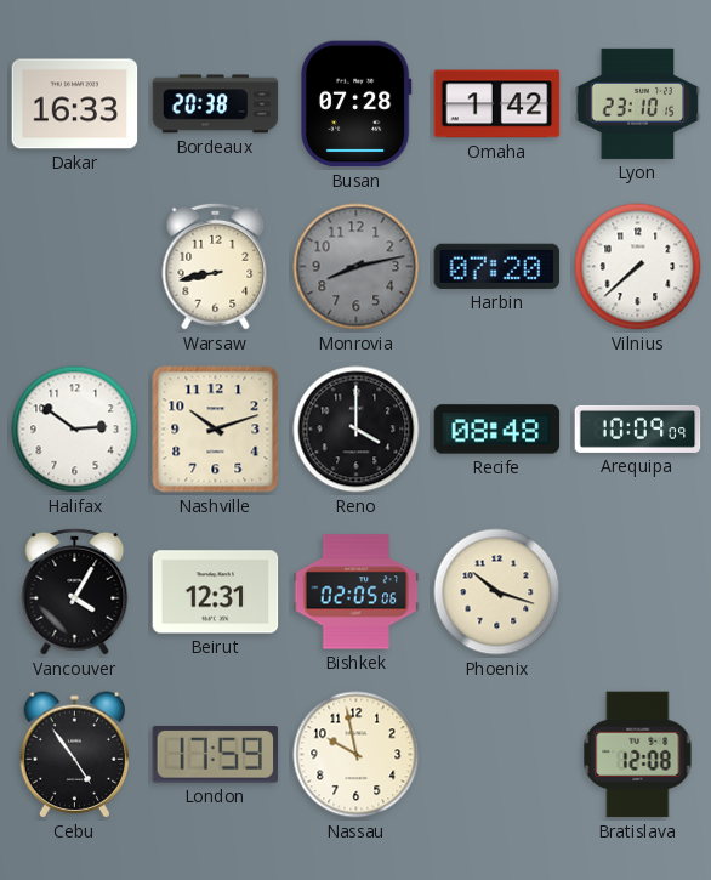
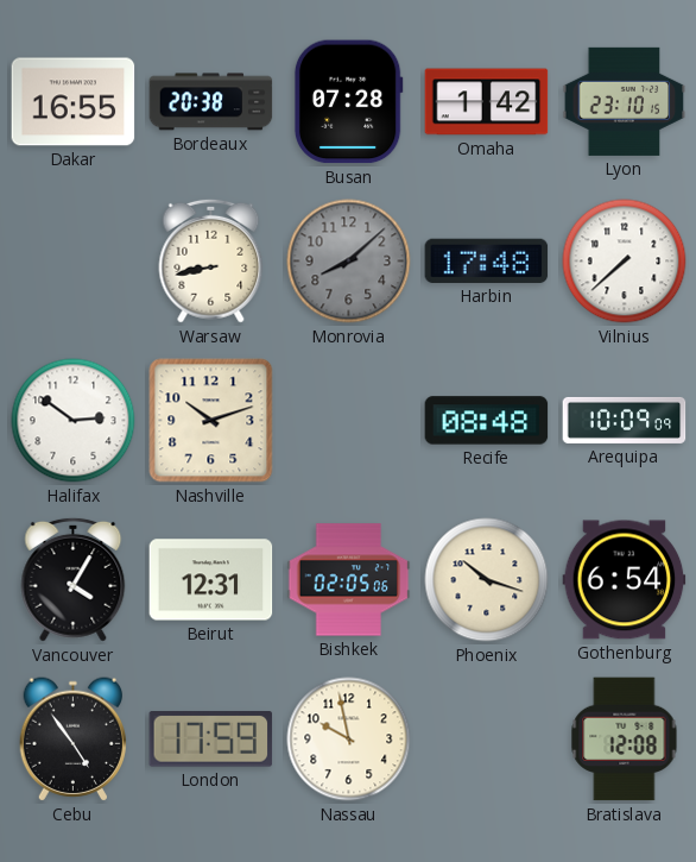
Dakar: 16:33 -> 16:55 (74, 102)
Monrovia: 8:13 -> 8:08 (349, 262)
Harbin: 07:20 -> 17:48 (487, 260)
Reno: 4:00 -> none (357, 430)
Gothenburg: none -> 6:54 (625, 580)
